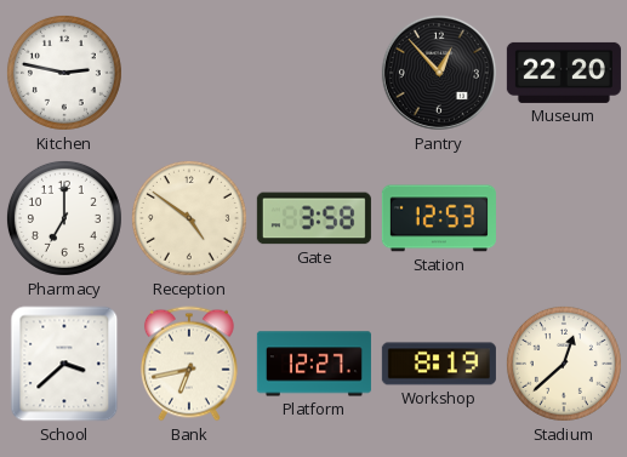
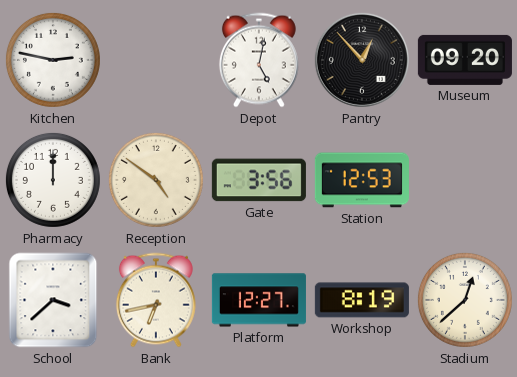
Depot: none -> 5:02 (259, 60)
Museum: 22:20 -> 09:20 (465, 60)
Pharmacy: 7:00 -> 12:00 (53, 180)
Gate: 3:58 -> 3:56 (259, 180)
